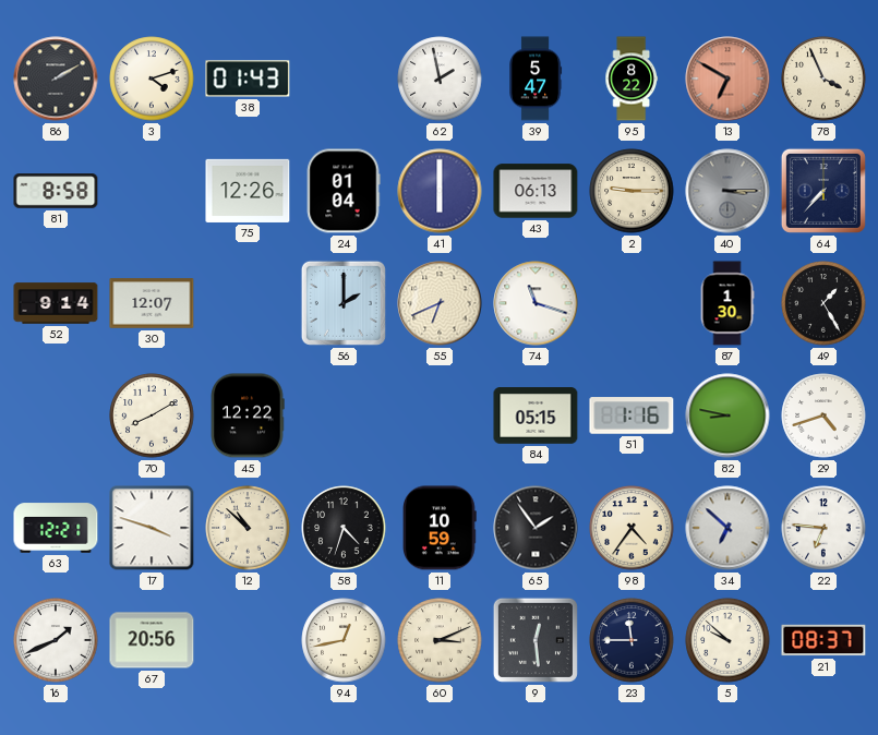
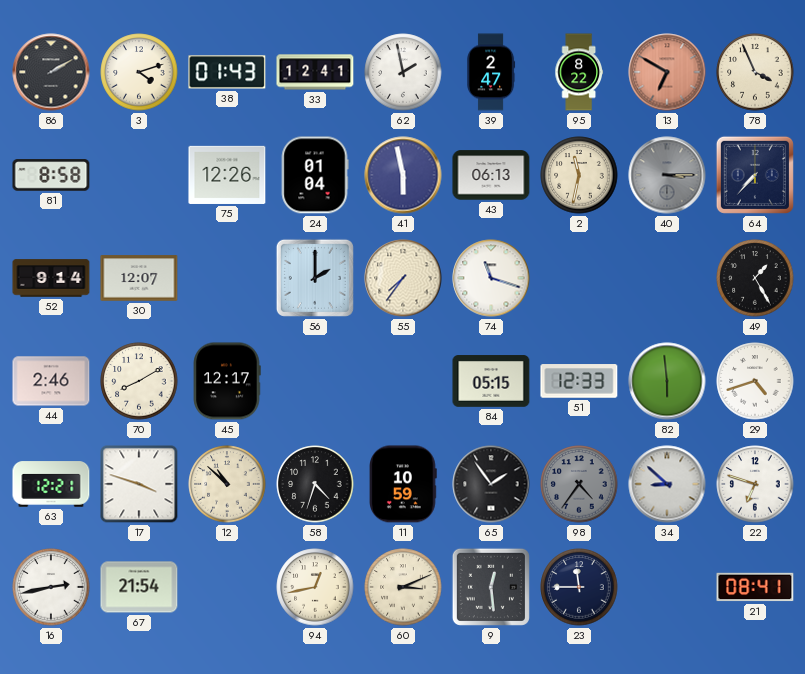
33: none -> 12:41 (315, 72)
39: 5:47 -> 2:47 (491, 72)
41: 6:00 -> 5:58 (403, 175)
2: 9:15 -> 11:32 (579, 175)
55: 6:41 -> 7:36 (403, 278)
87: 1:30 -> none (727, 303)
44: none -> 2:46 (51, 381)
45: 12:22 -> 12:17 (227, 381)
51: 1:16 -> 12:33 (579, 381)
82: 8:47 -> 5:59 (667, 381)
98 dial: cream -> grey (579, 484)
34: 6:52 -> 8:52 (667, 484)
22: 6:46 -> 6:48 (755, 484)
16: 1:41 -> 2:43 (51, 587)
67: 20:56 -> 21:54 (139, 587)
5: 9:52 -> none (727, 640)
21: 08:37 -> 08:41 (755, 587)
